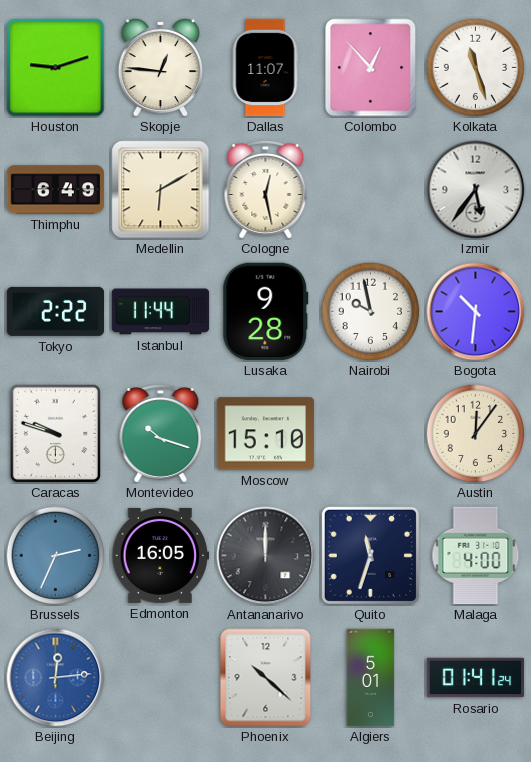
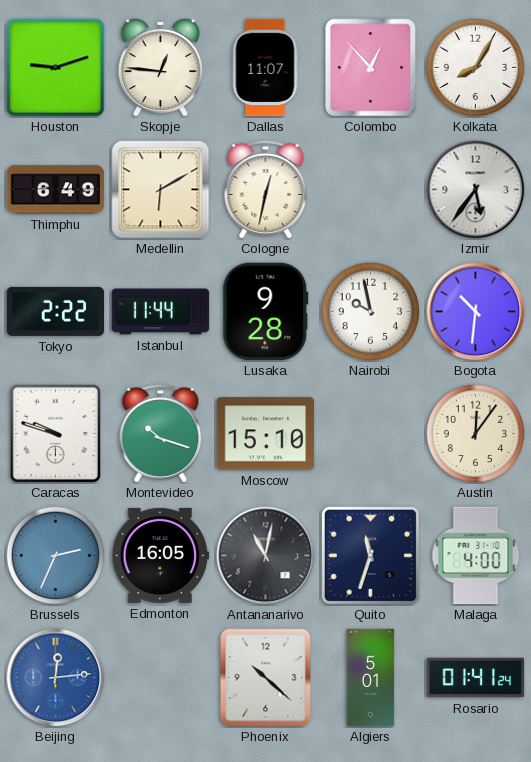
Kolkata: 11:27 -> 8:05 (476, 68)
Cologne: 12:28 -> 12:32 (266, 190)
Antananarivo: 12:00 -> 11:02 (266, 556)
